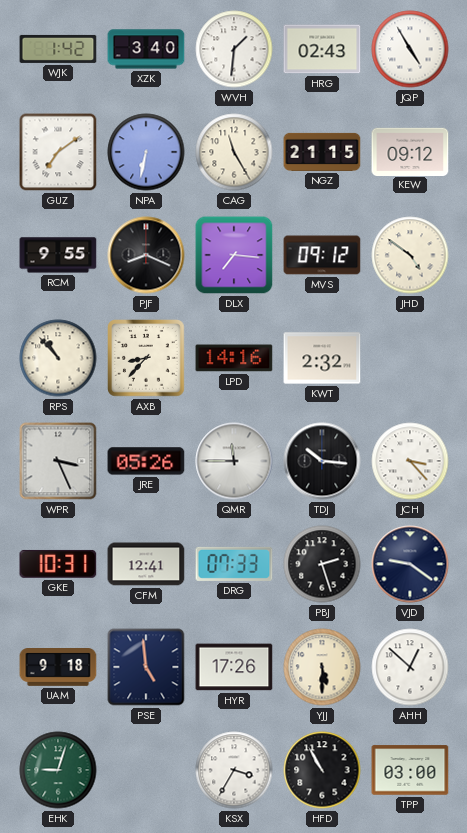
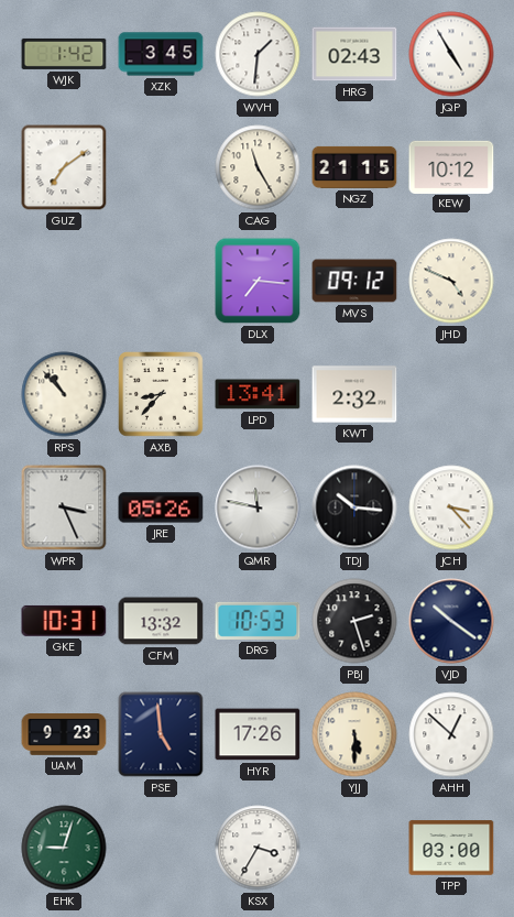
XZK: 3:40 -> 3:45 (161, 54)
NPA: 6:32 -> none (146, 152)
KEW: 09:12 -> 10:12 (451, 166)
RCM: 9:55 -> none (58, 255)
PJF: 8:19 -> none (146, 255)
JHD: 4:51 -> 4:49 (451, 281)
LPD: 14:16 -> 13:41 (258, 394)
QMR: 11:45 -> 11:47 (258, 507)
CFM: 12:41 -> 13:32 (161, 621)
DRG: 07:33 -> 10:53 (258, 621)
VJD: 9:21 -> 10:21 (451, 621)
UAM: 9:18 -> 9:23 (64, 735)
HFD: 10:55 -> none (322, 770)
